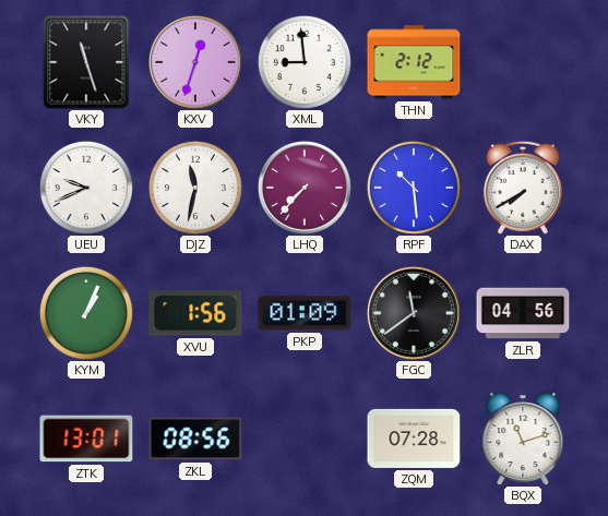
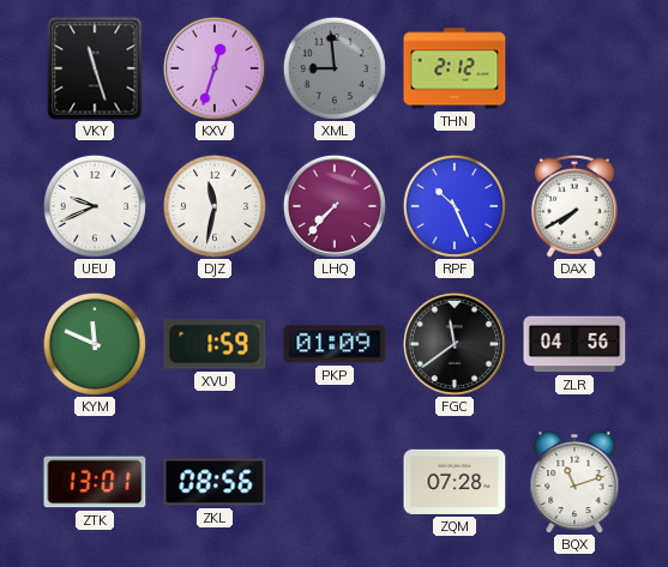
XML dial: white -> grey (335, 68)
RPF: 10:29 -> 10:26 (455, 206)
KYM: 1:04 -> 11:49 (95, 344)
XVU: 1:56 -> 1:59 (215, 344)
